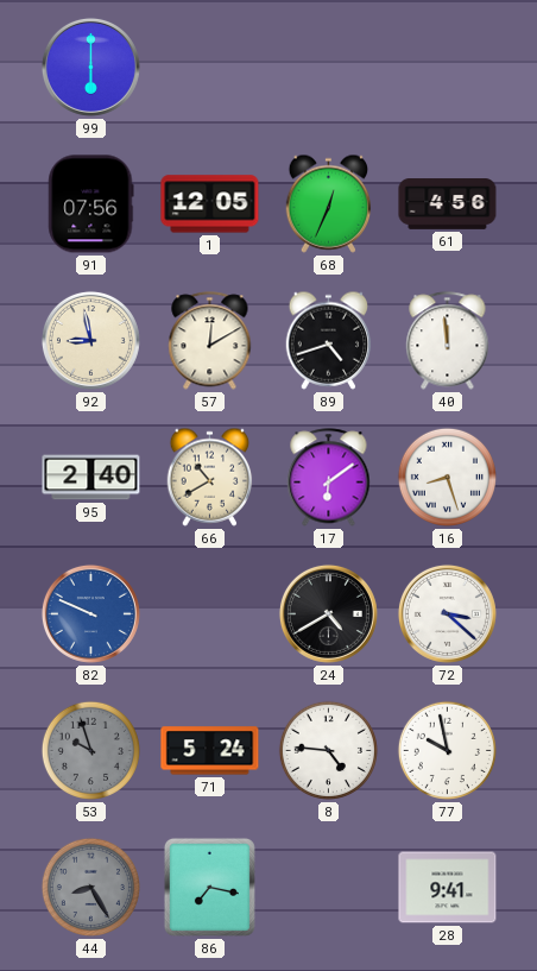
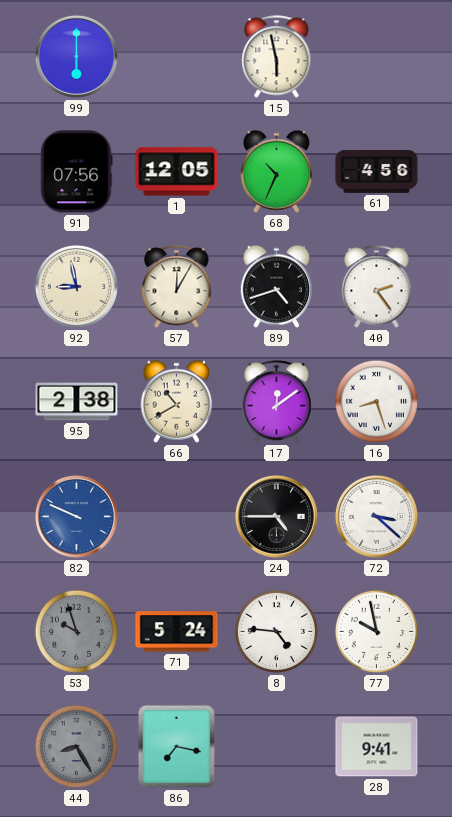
15: none -> 5:58 (277, 57)
68: 12:34 -> 10:34 (277, 171)
57: 12:10 -> 12:05 (177, 287)
40: 11:59 -> 2:24 (377, 287)
95: 2:40 -> 2:38 (77, 402)
17: 6:09 -> 12:09 (277, 402)
24: 4:40 -> 4:45 (276, 516)
